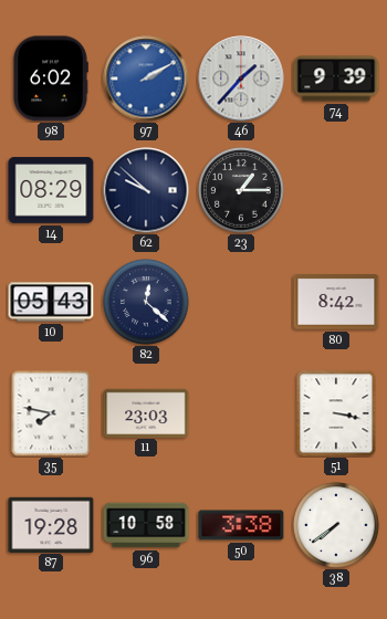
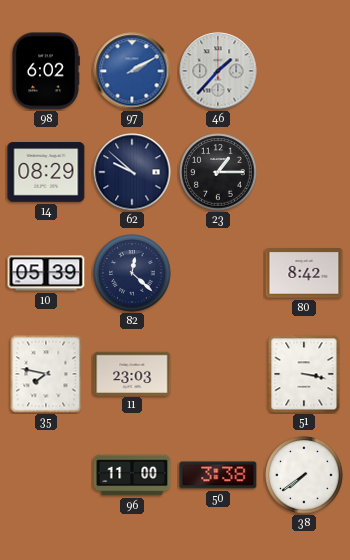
74: 9:39 -> none (336, 78)
10: 05:43 -> 05:39 (46, 273)
87: 19:28 -> none (51, 524)
96: 10:58 -> 11:00 (132, 475)
